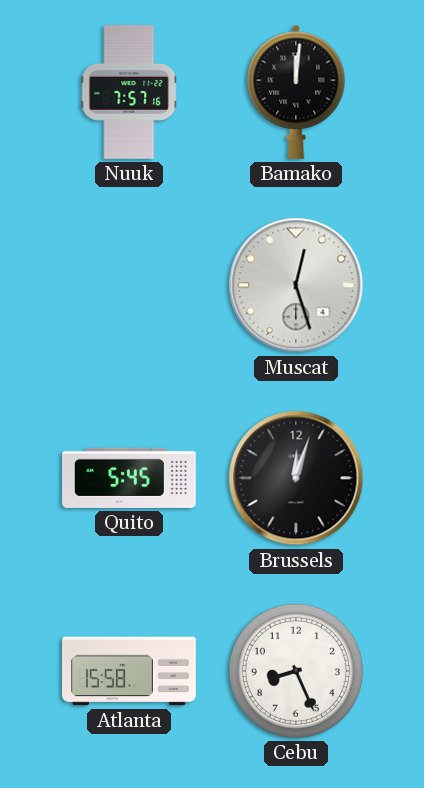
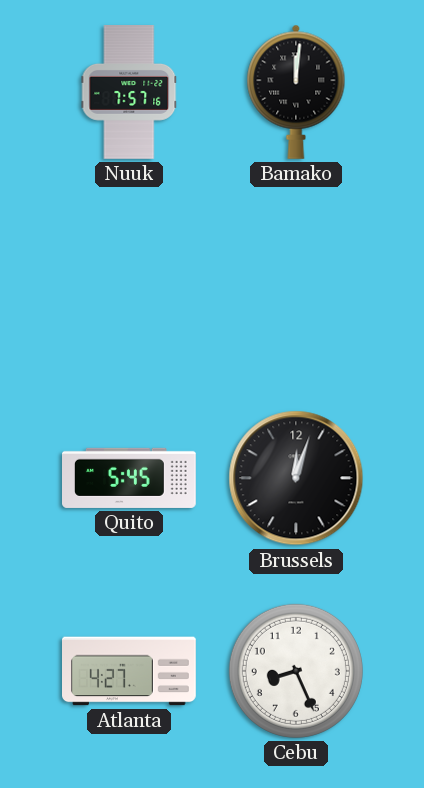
Muscat: 12:27 -> none (296, 285)
Atlanta: 15:58 -> 4:27 (130, 671)
